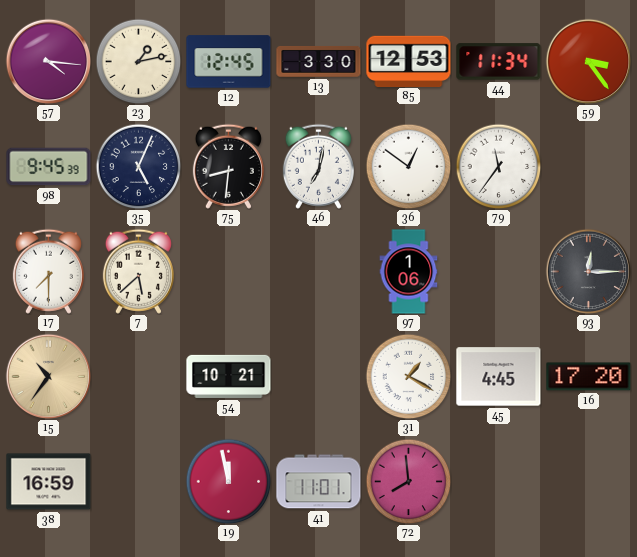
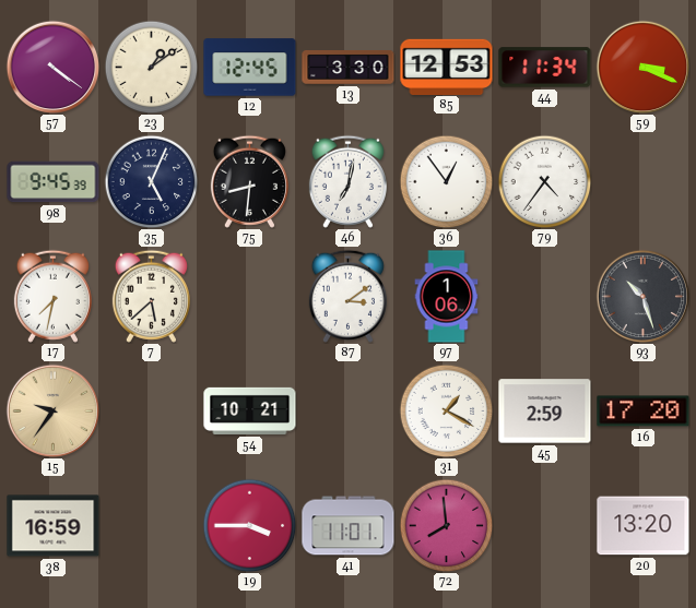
57: 4:16 -> 4:21 (52, 67)
23: 1:13 -> 1:09 (151, 67)
59: 3:24 -> 3:19 (642, 67)
36: 12:51 -> 12:54 (446, 181)
79: 11:36 -> 4:36 (544, 181)
17: 7:30 -> 7:32 (52, 296)
87: none -> 3:09 (347, 296)
93: 12:15 -> 10:27 (642, 296)
15: 10:36 -> 9:36 (52, 410)
45: 4:45 -> 2:59 (545, 412)
19: 11:58 -> 3:45 (249, 525)
20: none -> 13:20 (644, 526)
